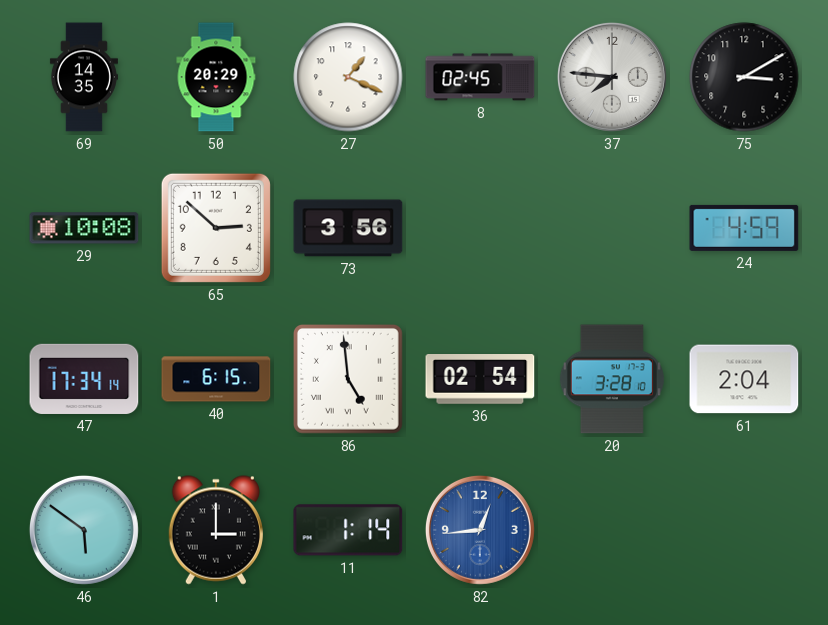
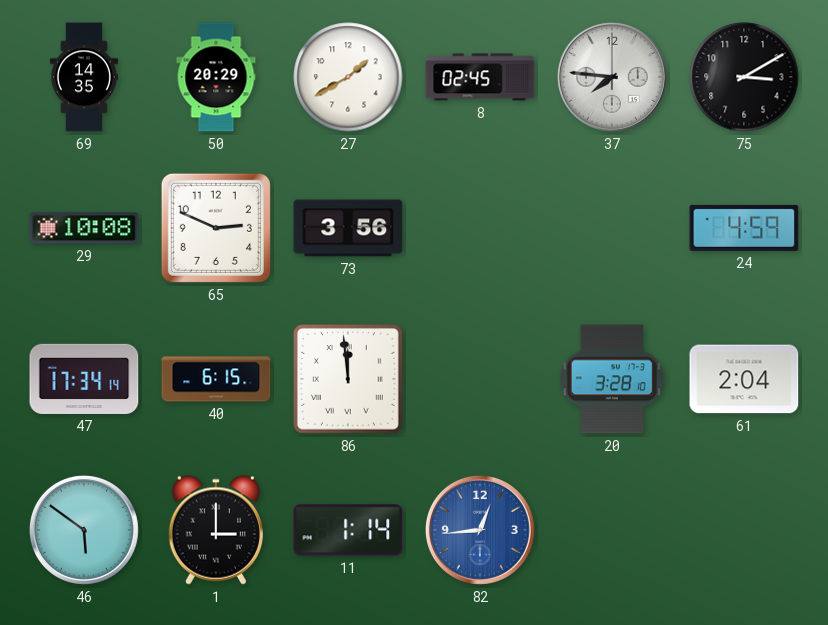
27: 1:19 -> 1:40 (348, 77)
65: 2:52 -> 2:49 (216, 228)
86: 4:59 -> 11:59 (348, 379)
36: 02:54 -> none (480, 380)
